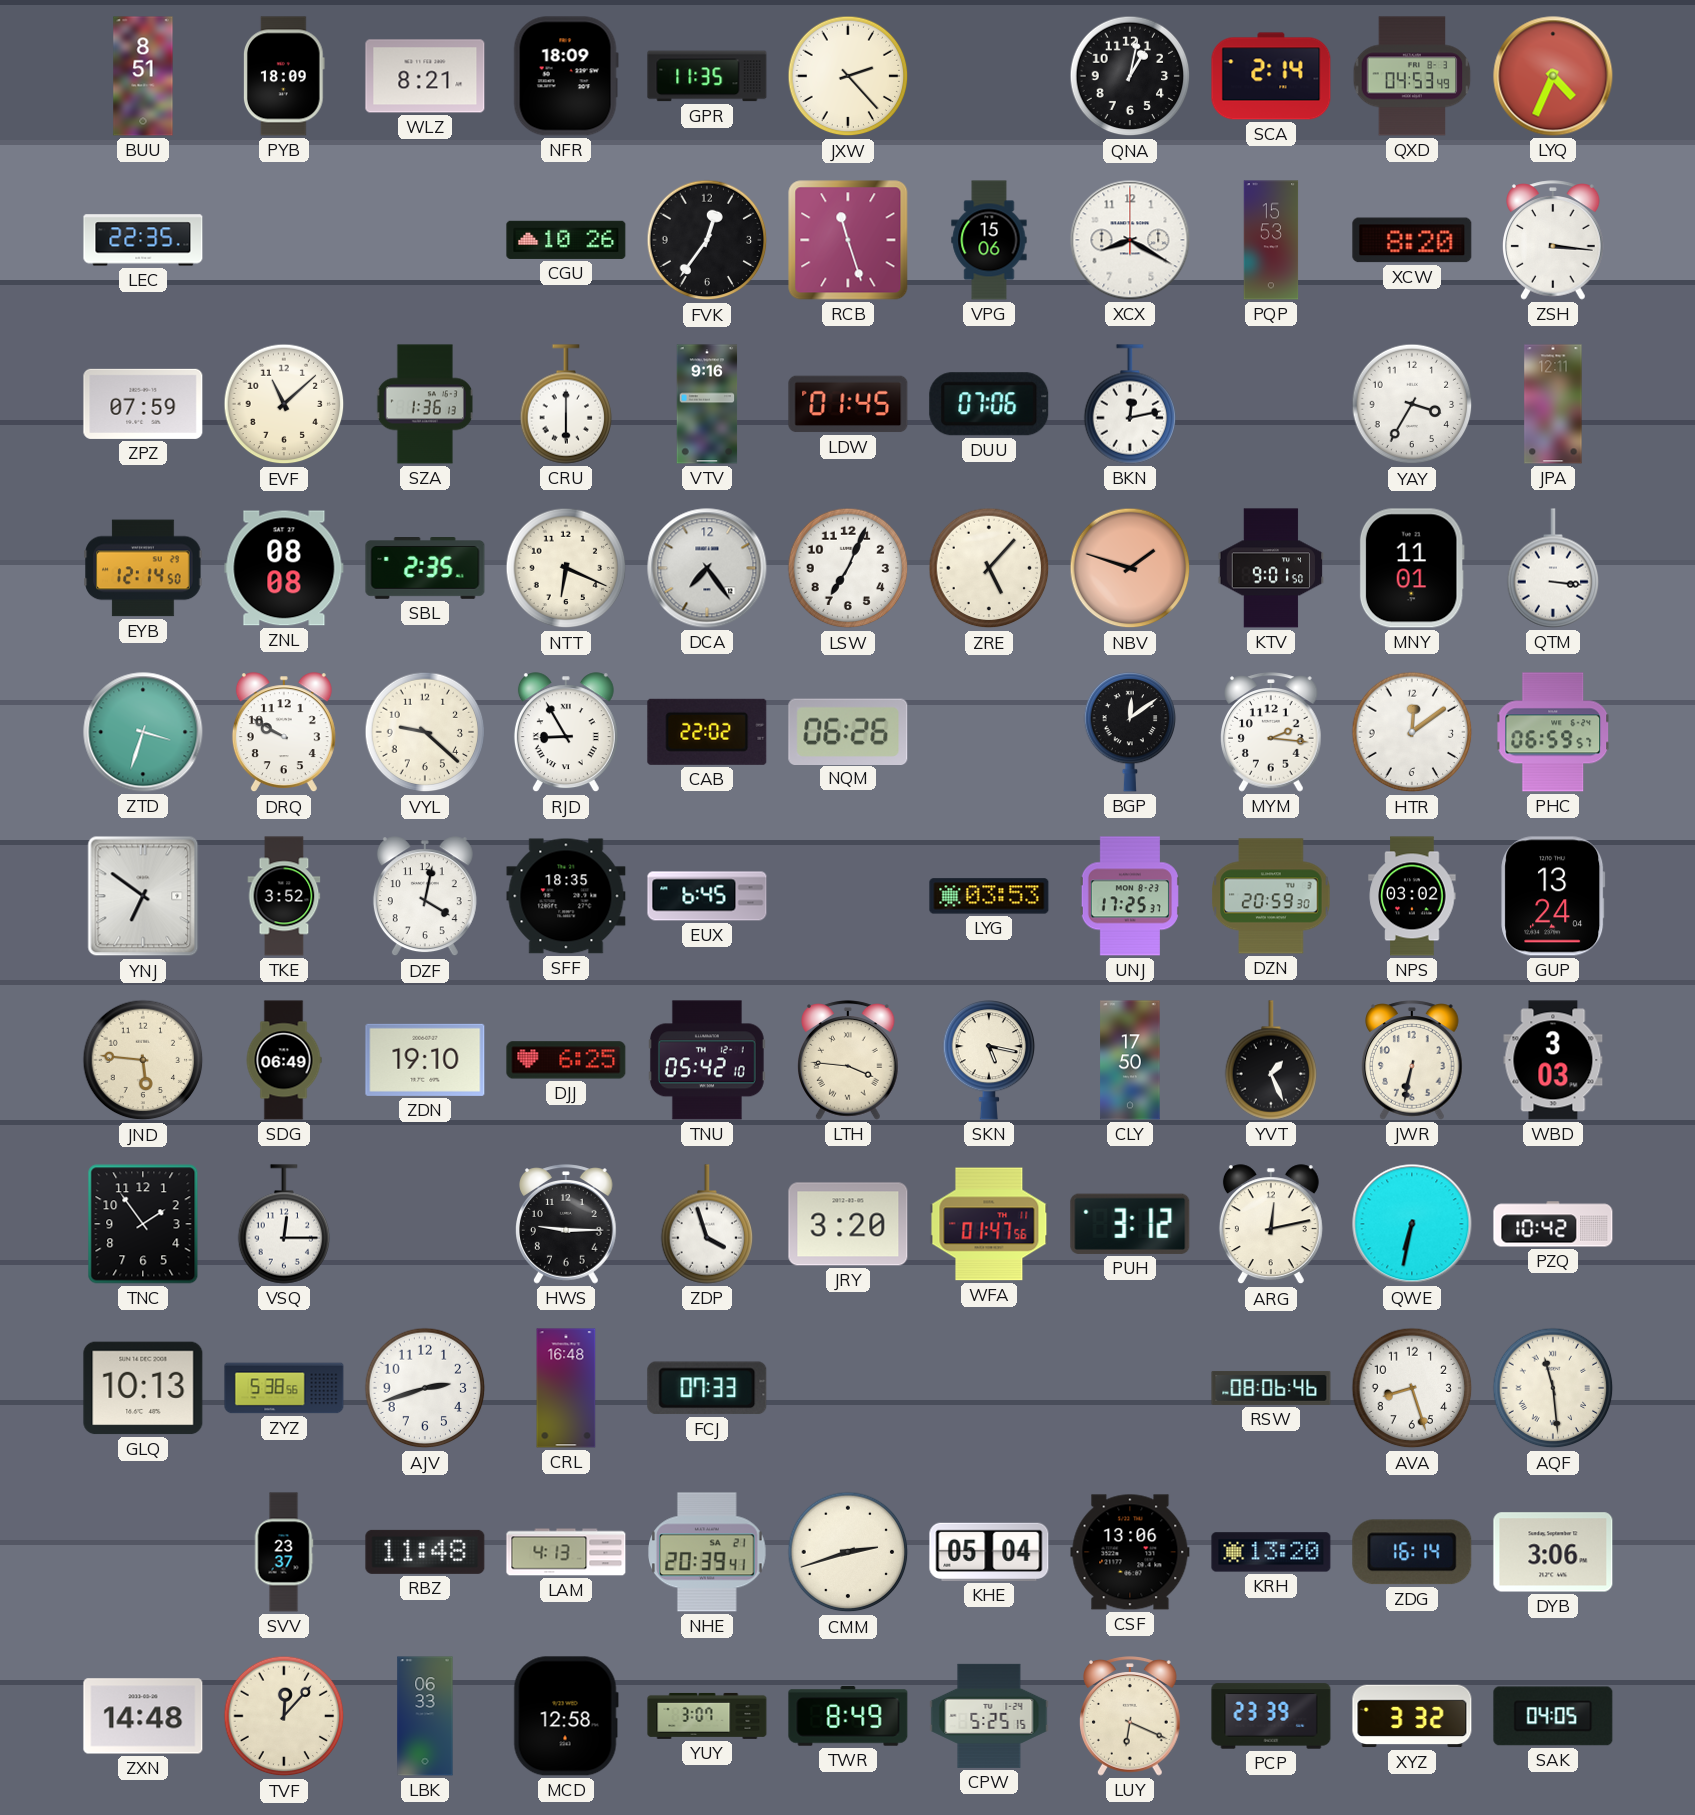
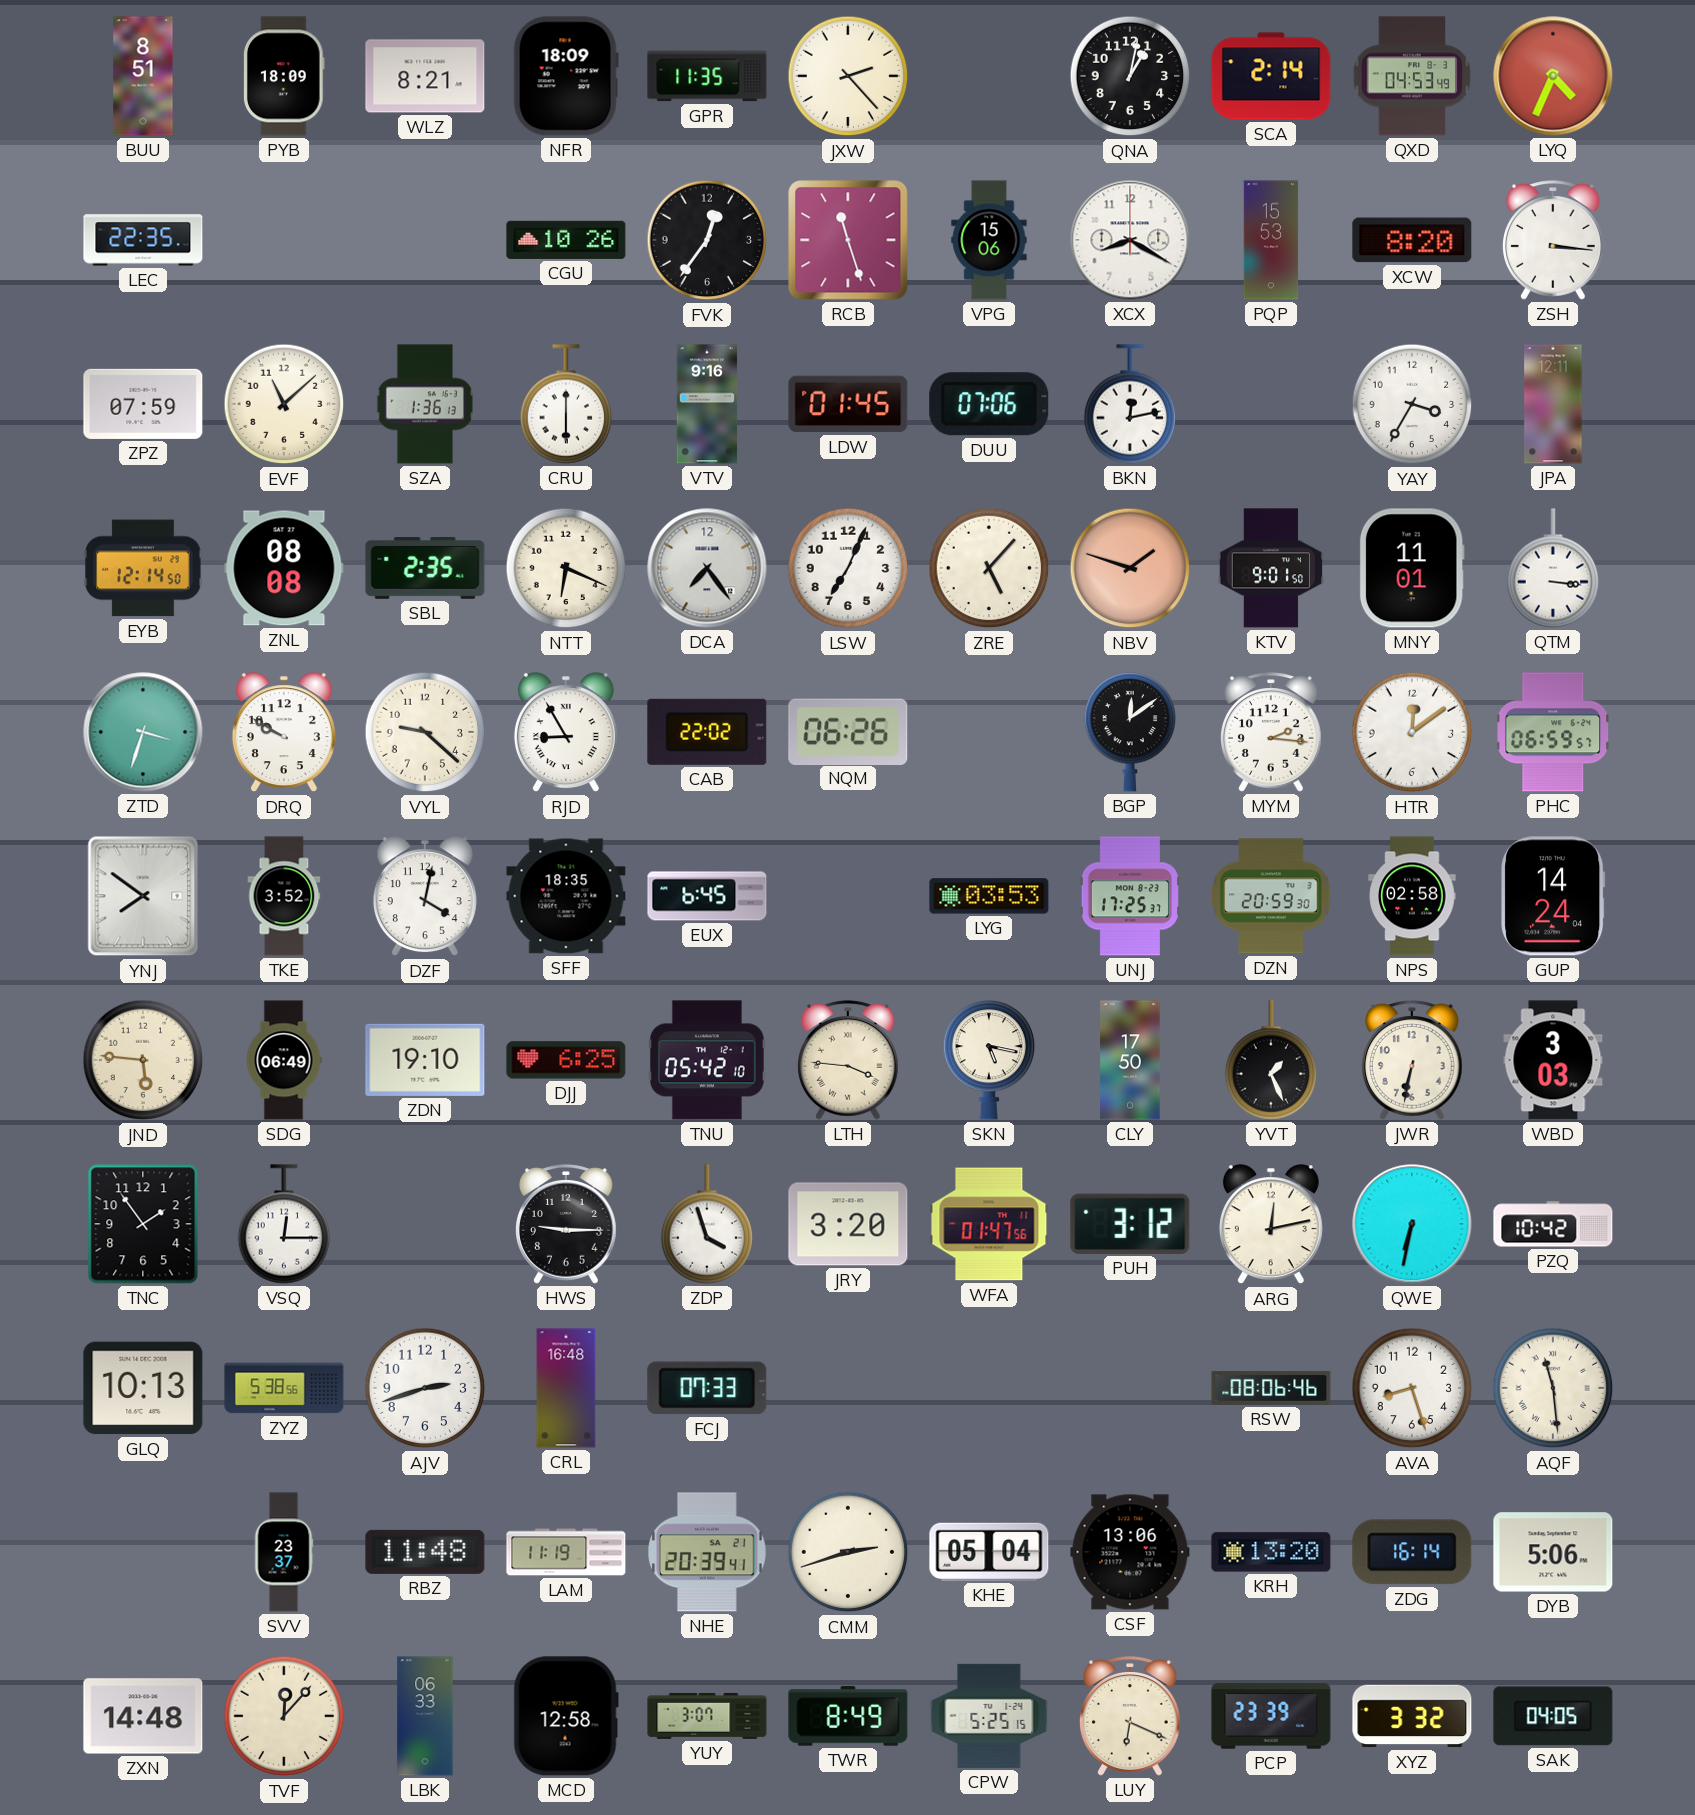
YNJ: 6:51 -> 7:51 (143, 896)
NPS: 03:02 -> 02:58 (1412, 896)
GUP: 13:24 -> 14:24 (1553, 896)
LAM: 4:13 -> 11:19 (566, 1552)
DYB: 3:06 -> 5:06 (1553, 1552)
